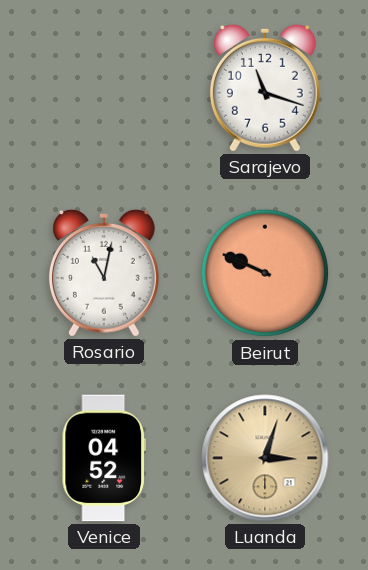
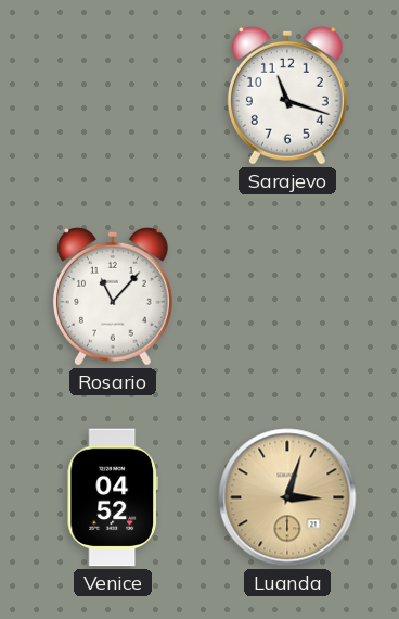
Rosario: 11:02 -> 11:07 (113, 296)
Beirut: 9:49 -> none (265, 273)
